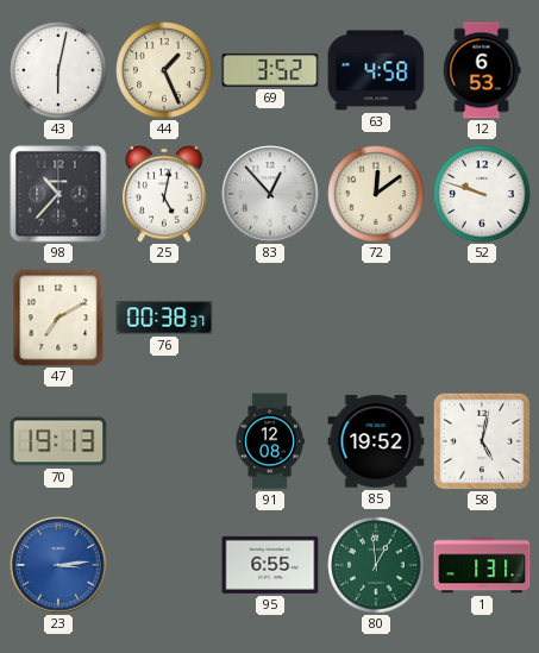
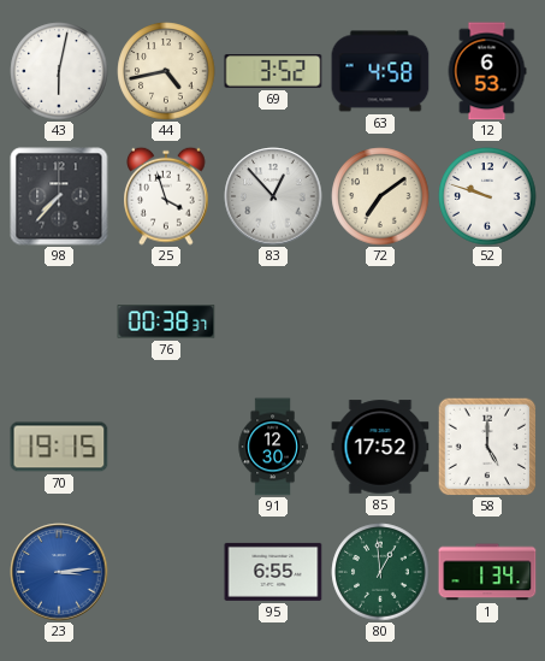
44: 1:26 -> 4:43 (166, 71)
98: 10:37 -> 7:37 (59, 196)
25: 5:02 -> 3:57 (166, 196)
72: 12:09 -> 7:09 (380, 196)
47: 7:10 -> none (58, 318)
70: 19:13 -> 19:15 (59, 447)
91: 12:08 -> 12:30 (273, 447)
85: 19:52 -> 17:52 (380, 447)
58: 5:02 -> 5:00 (487, 447)
1: 1:31 -> 1:34 (487, 572)
